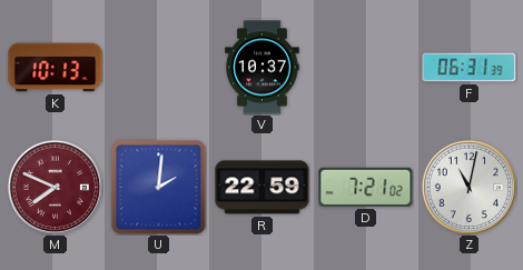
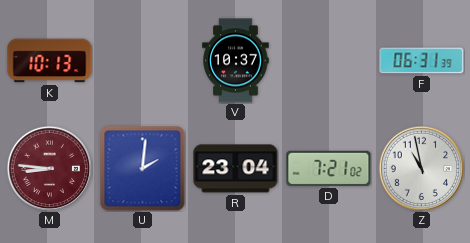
M: 7:49 -> 8:46 (49, 168)
R: 22:59 -> 23:04 (236, 169)
Z: 11:02 -> 10:58 (421, 168)
